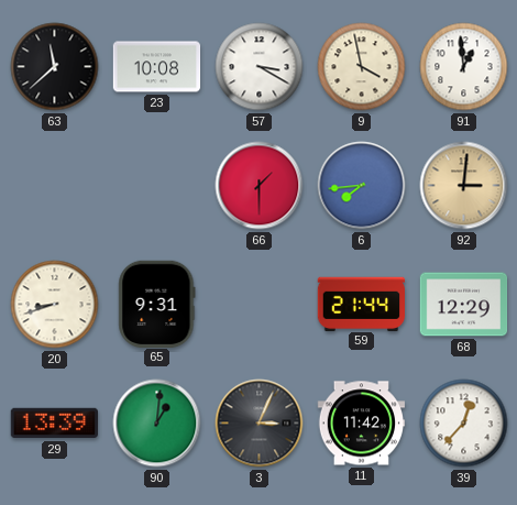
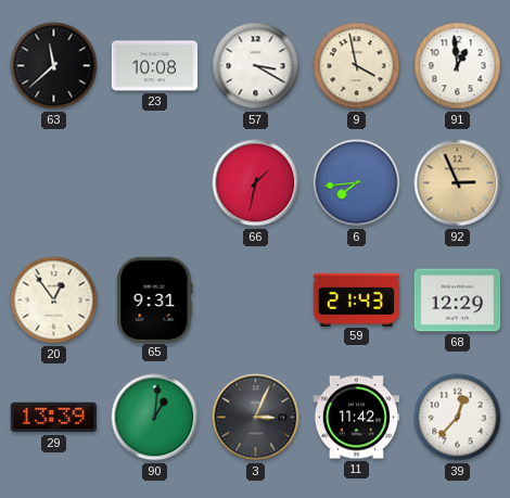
66: 1:30 -> 1:32 (256, 183)
92: 3:01 -> 2:56 (458, 183)
20: 8:42 -> 12:54 (54, 301)
59: 21:44 -> 21:43 (356, 299)
